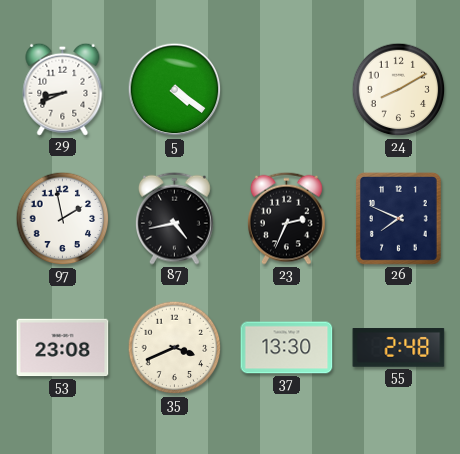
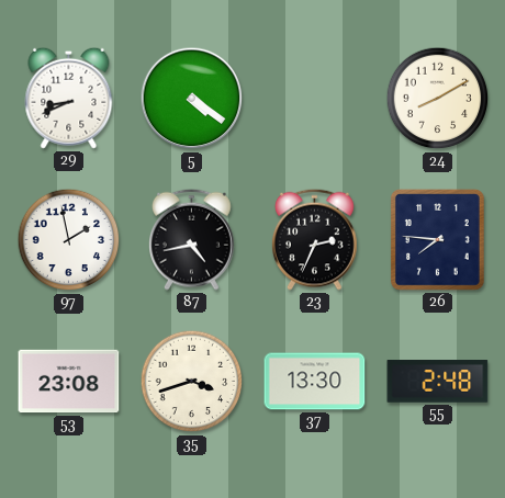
26: 7:49 -> 7:46 (437, 240)
35: 3:41 -> 3:42 (192, 382)
